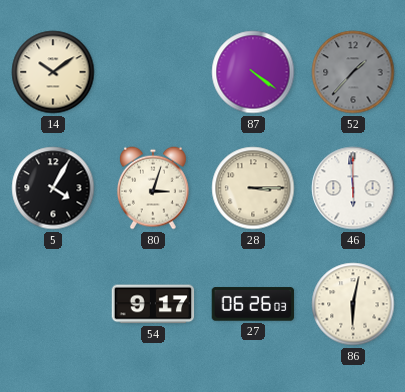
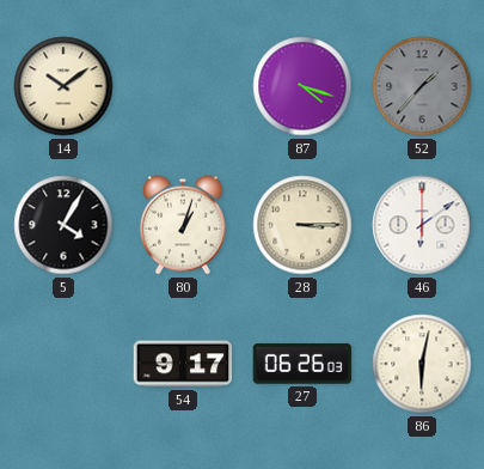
87: 4:21 -> 4:18 (302, 86)
80: 3:03 -> 1:03 (183, 225)
46: 5:59 -> 6:09 (422, 225)
